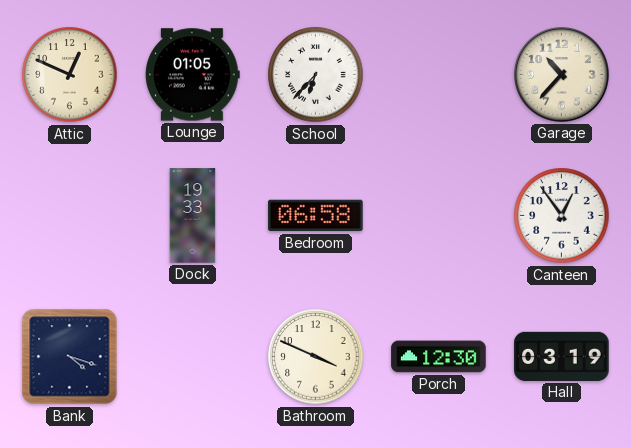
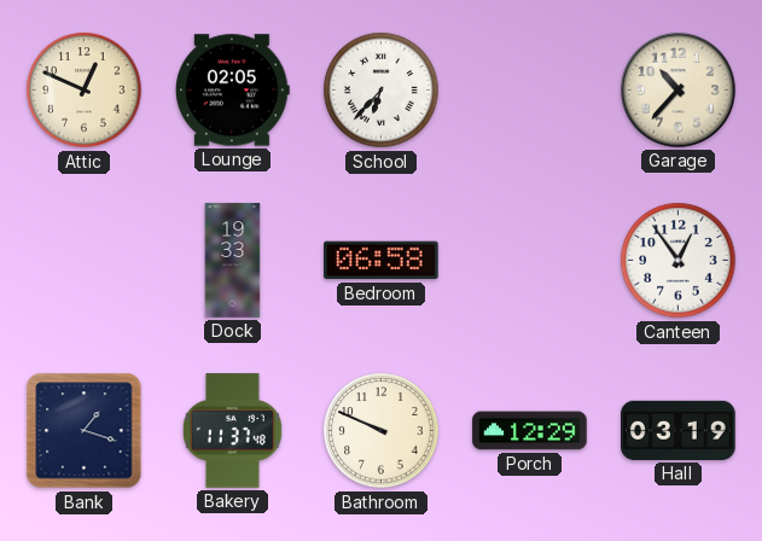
Lounge: 01:05 -> 02:05 (233, 91)
Bank: 4:18 -> 1:18 (85, 431)
Bakery: none -> 11:37 (232, 431)
Bathroom: 3:49 -> 9:49 (382, 431)
Porch: 12:30 -> 12:29 (530, 431)
